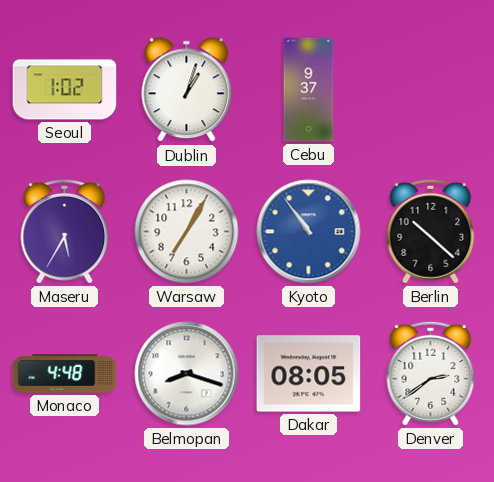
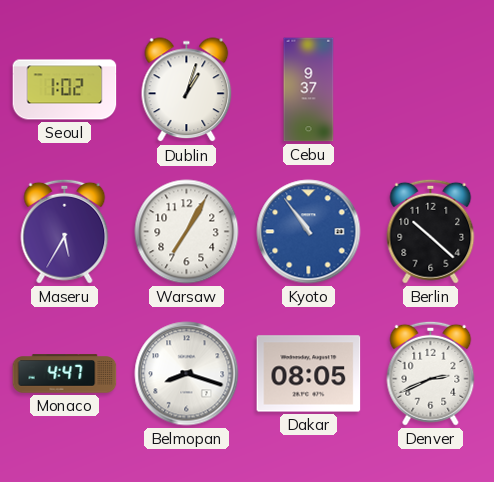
Monaco: 4:48 -> 4:47 (65, 374)
Denver: 2:39 -> 2:41 (431, 373)
